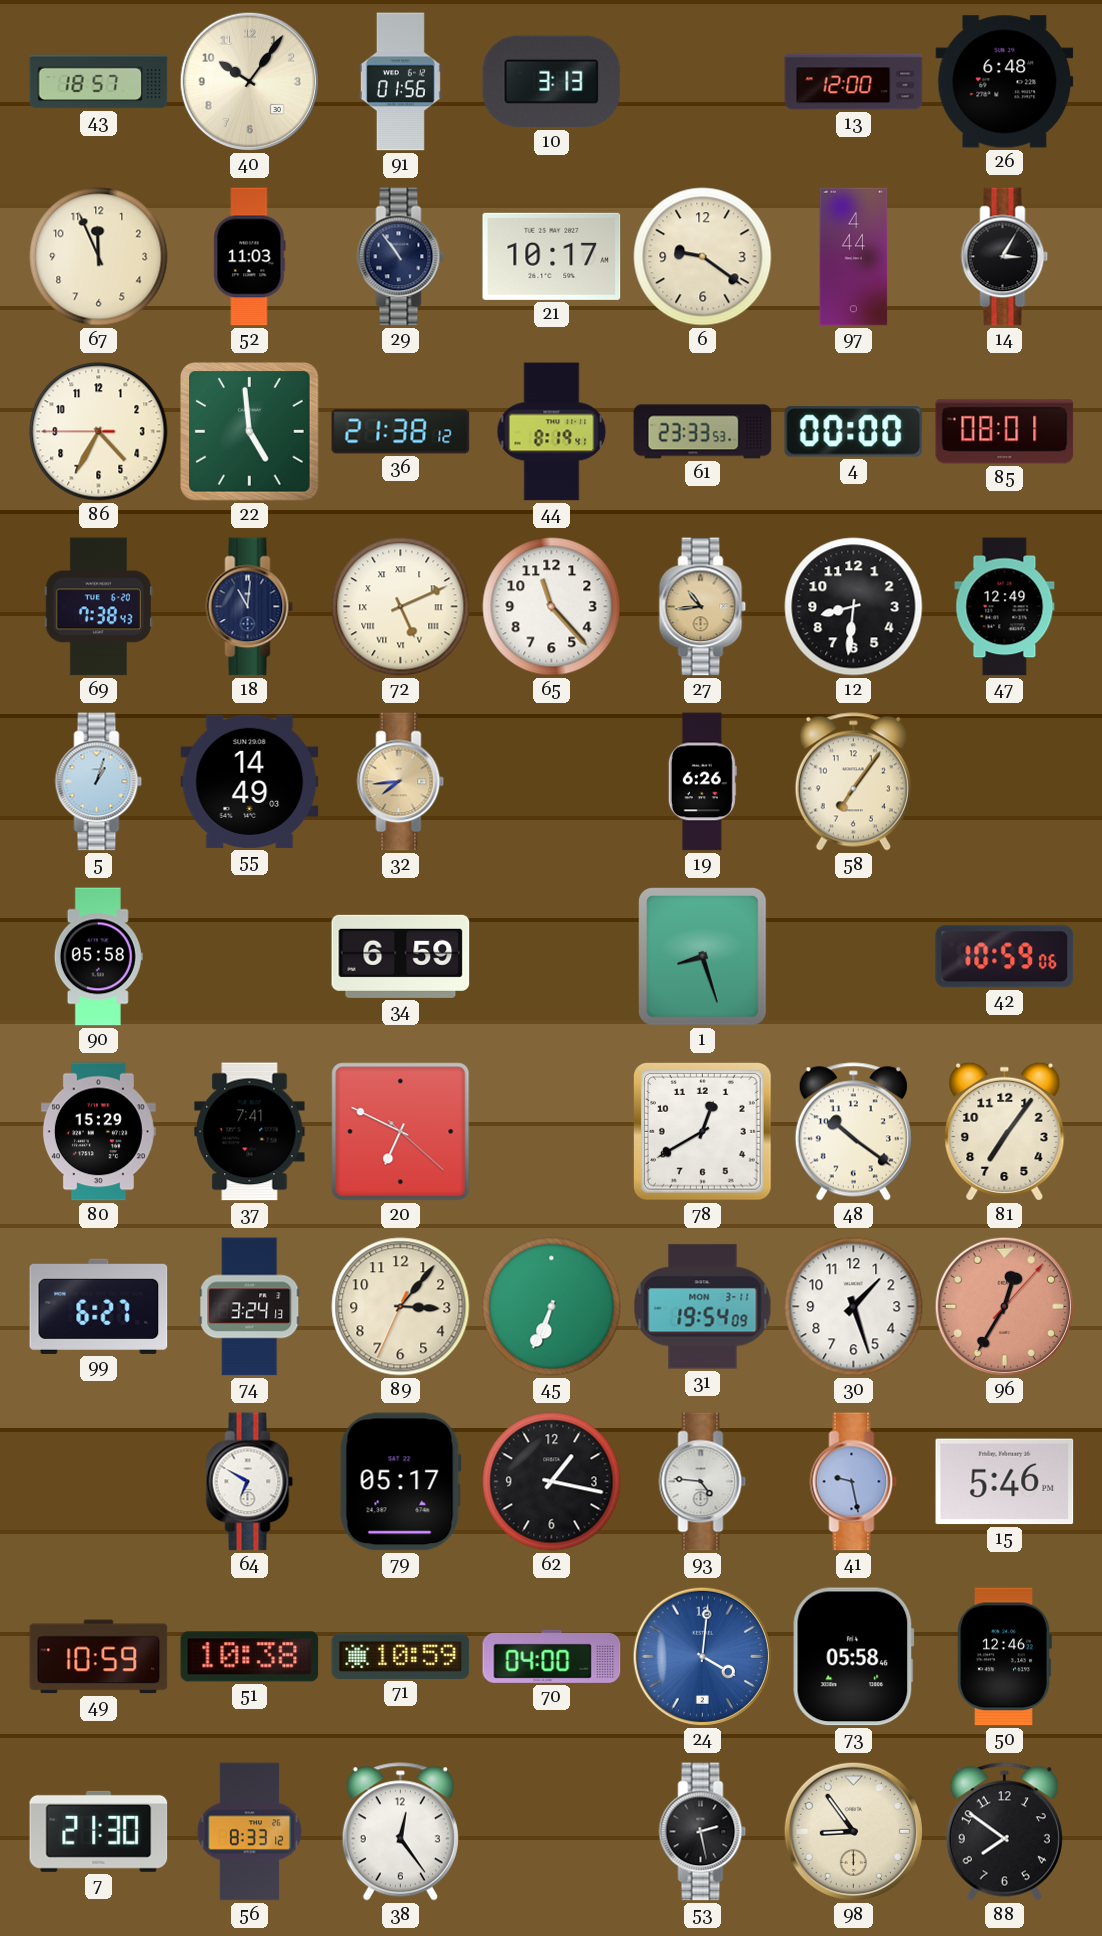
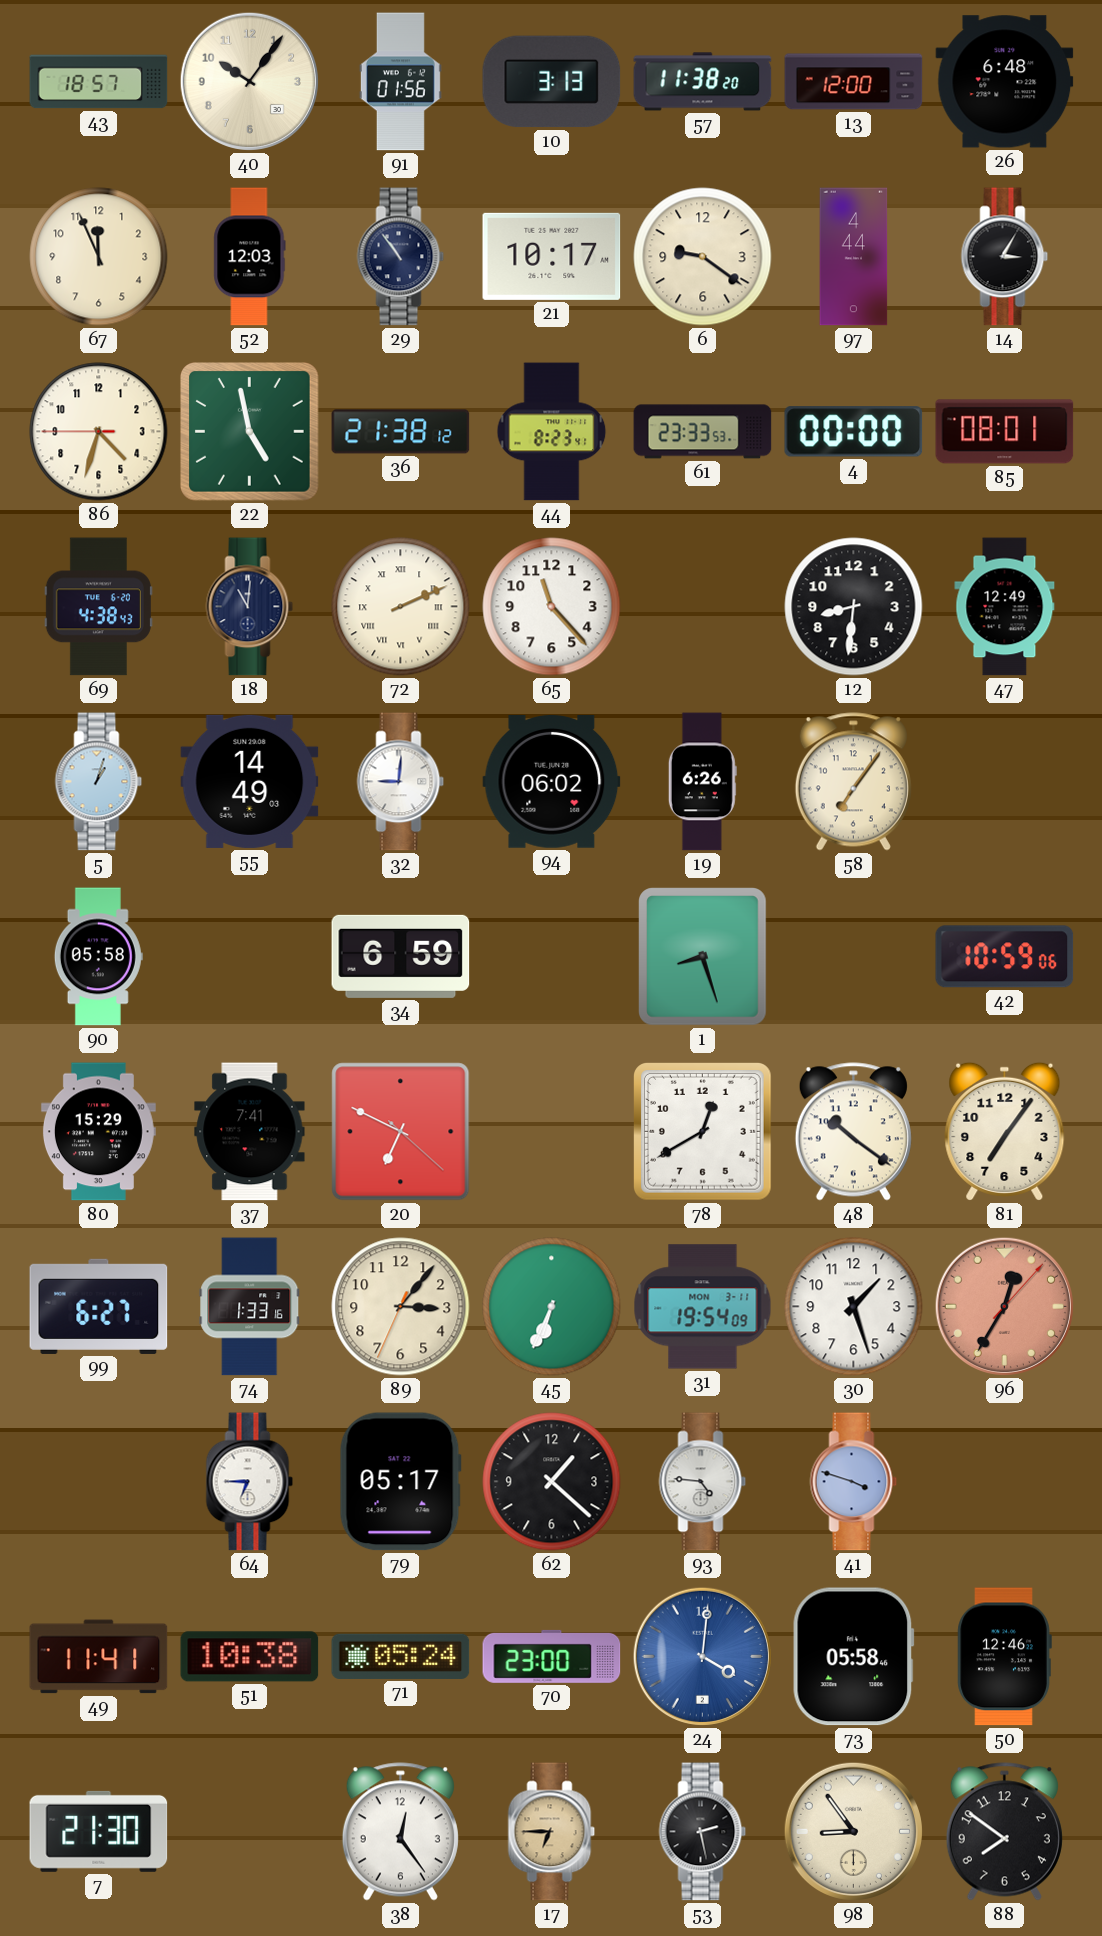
57: none -> 11:38 (703, 82)
52: 11:03 -> 12:03 (250, 257)
86: 4:34 -> 4:32 (99, 432)
22: 4:59 -> 4:58 (250, 432)
44: 8:19 -> 8:23 (552, 432)
69: 7:38 -> 4:38 (98, 607)
72: 5:11 -> 2:11 (401, 607)
27: 10:44 -> none (703, 607)
32: 7:44 -> 9:01 (401, 782)
32 dial: champagne -> white (401, 782)
94: none -> 06:02 (552, 782)
74: 3:24 -> 1:33 (250, 1307)
64: 6:50 -> 6:45 (250, 1482)
62: 1:17 -> 1:22 (552, 1482)
41: 9:28 -> 3:48 (854, 1482)
15: 5:46 -> none (1005, 1482)
49: 10:59 -> 11:41 (99, 1657)
71: 10:59 -> 05:24 (401, 1656)
70: 04:00 -> 23:00 (552, 1656)
56: 8:33 -> none (250, 1832)
17: none -> 6:45 (552, 1832)
